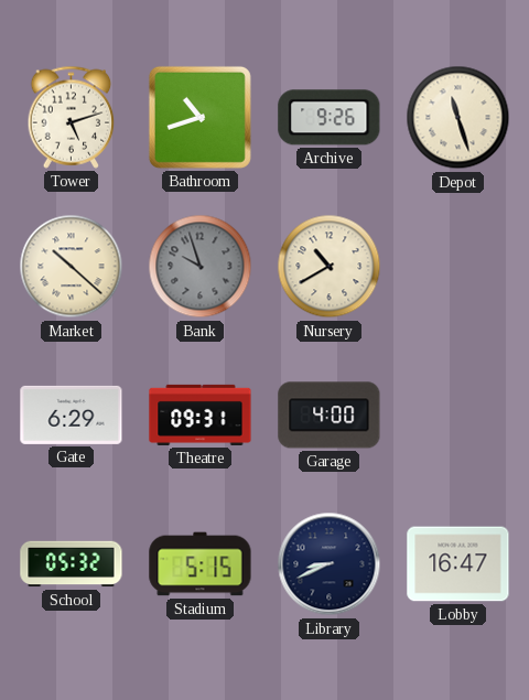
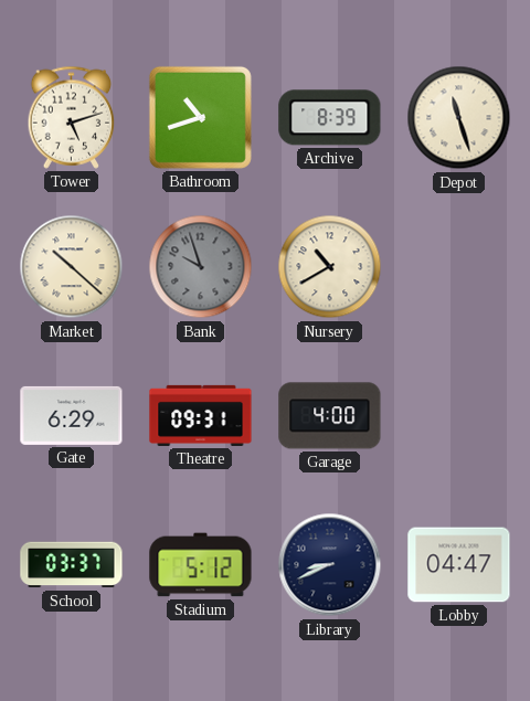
Archive: 9:26 -> 8:39 (330, 118)
School: 05:32 -> 03:37 (72, 565)
Stadium: 5:15 -> 5:12 (201, 565)
Lobby: 16:47 -> 04:47 (459, 565)
